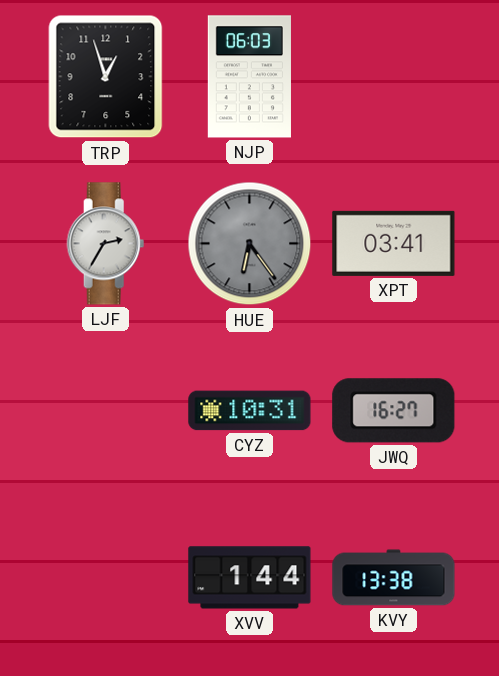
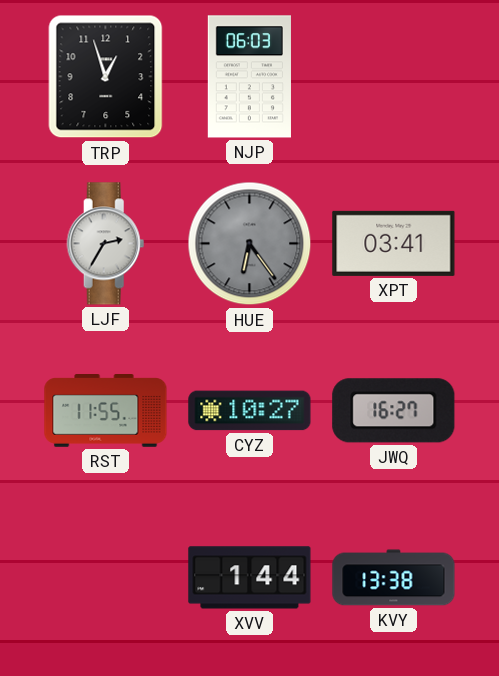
RST: none -> 11:55 (106, 411)
CYZ: 10:31 -> 10:27 (250, 411)
